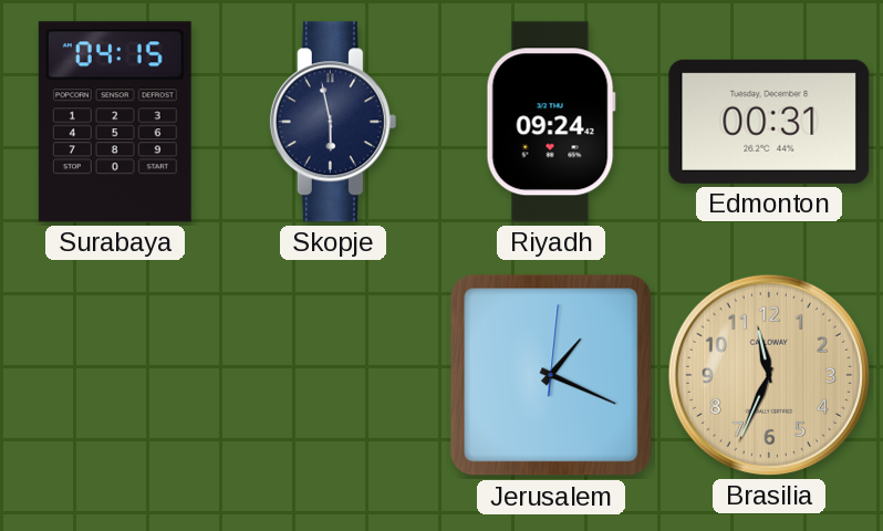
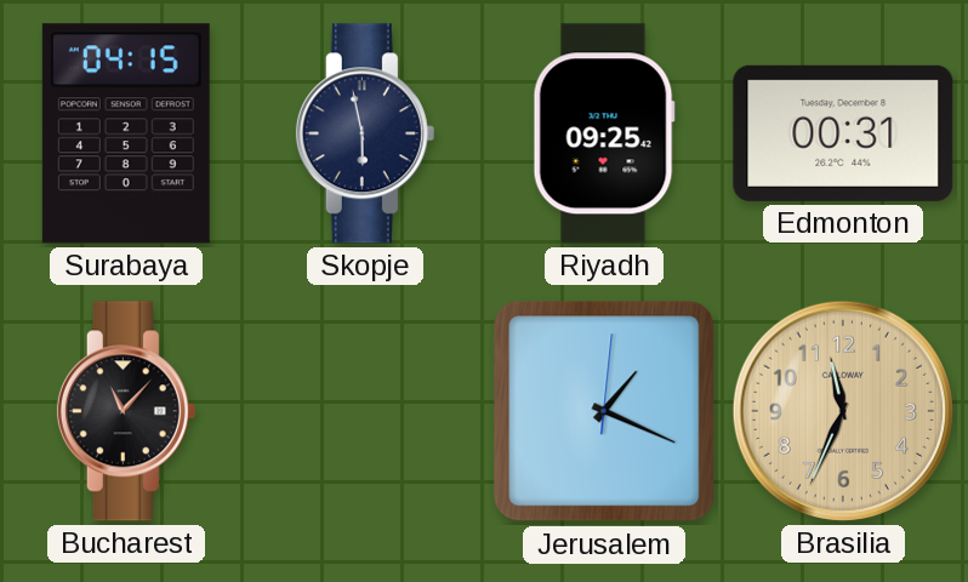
Riyadh: 09:24 -> 09:25 (604, 133)
Bucharest: none -> 11:07 (126, 411)
